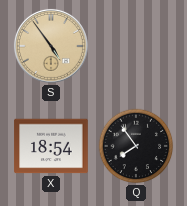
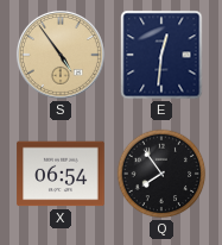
E: none -> 12:31 (161, 55)
X: 18:54 -> 06:54 (61, 174)
